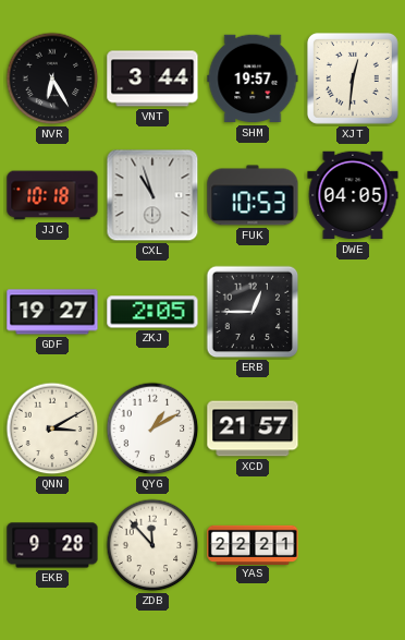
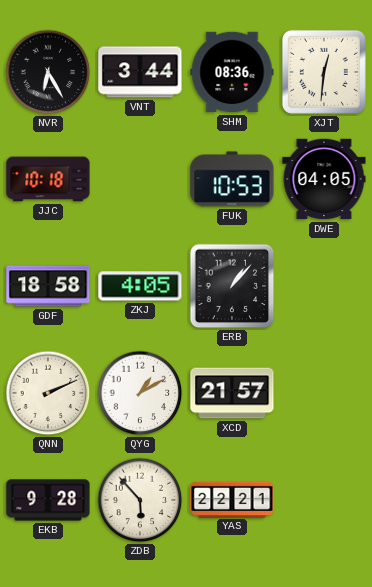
SHM: 19:57 -> 08:36 (232, 72)
CXL: 10:57 -> none (152, 195)
GDF: 19:27 -> 18:58 (48, 286)
ZKJ: 2:05 -> 4:05 (140, 286)
ERB: 12:45 -> 1:07 (232, 286)
QNN: 3:10 -> 2:11 (48, 393)
ZDB: 11:53 -> 5:53 (140, 500)
